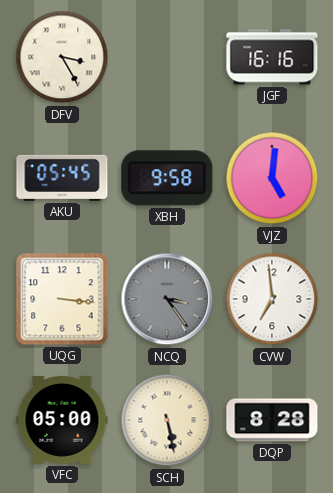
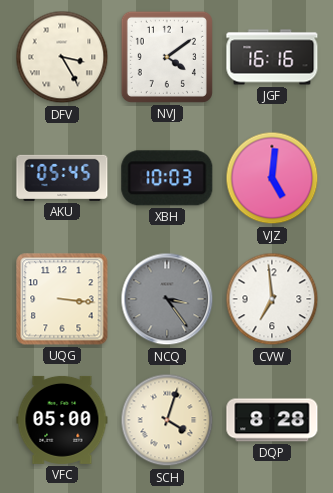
NVJ: none -> 4:09 (167, 57)
XBH: 9:58 -> 10:03 (167, 178)
SCH: 5:28 -> 4:03 (167, 420)
